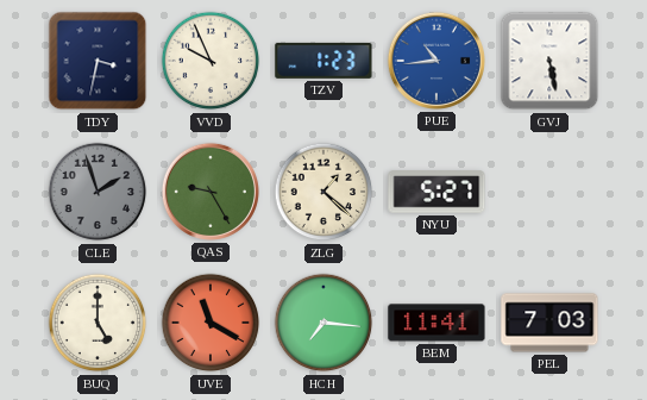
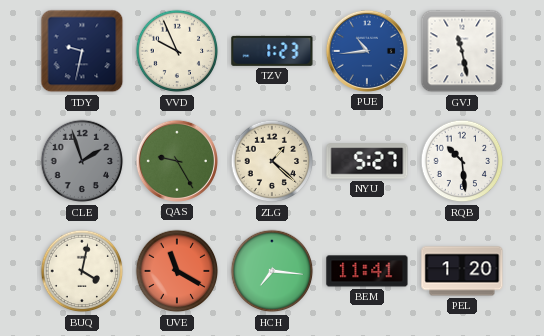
TDY: 3:32 -> 9:32 (82, 51)
GVJ: 5:28 -> 11:28 (462, 51)
RQB: none -> 10:29 (462, 161)
BUQ: 5:00 -> 4:02 (82, 271)
PEL: 7:03 -> 1:20 (462, 271)
